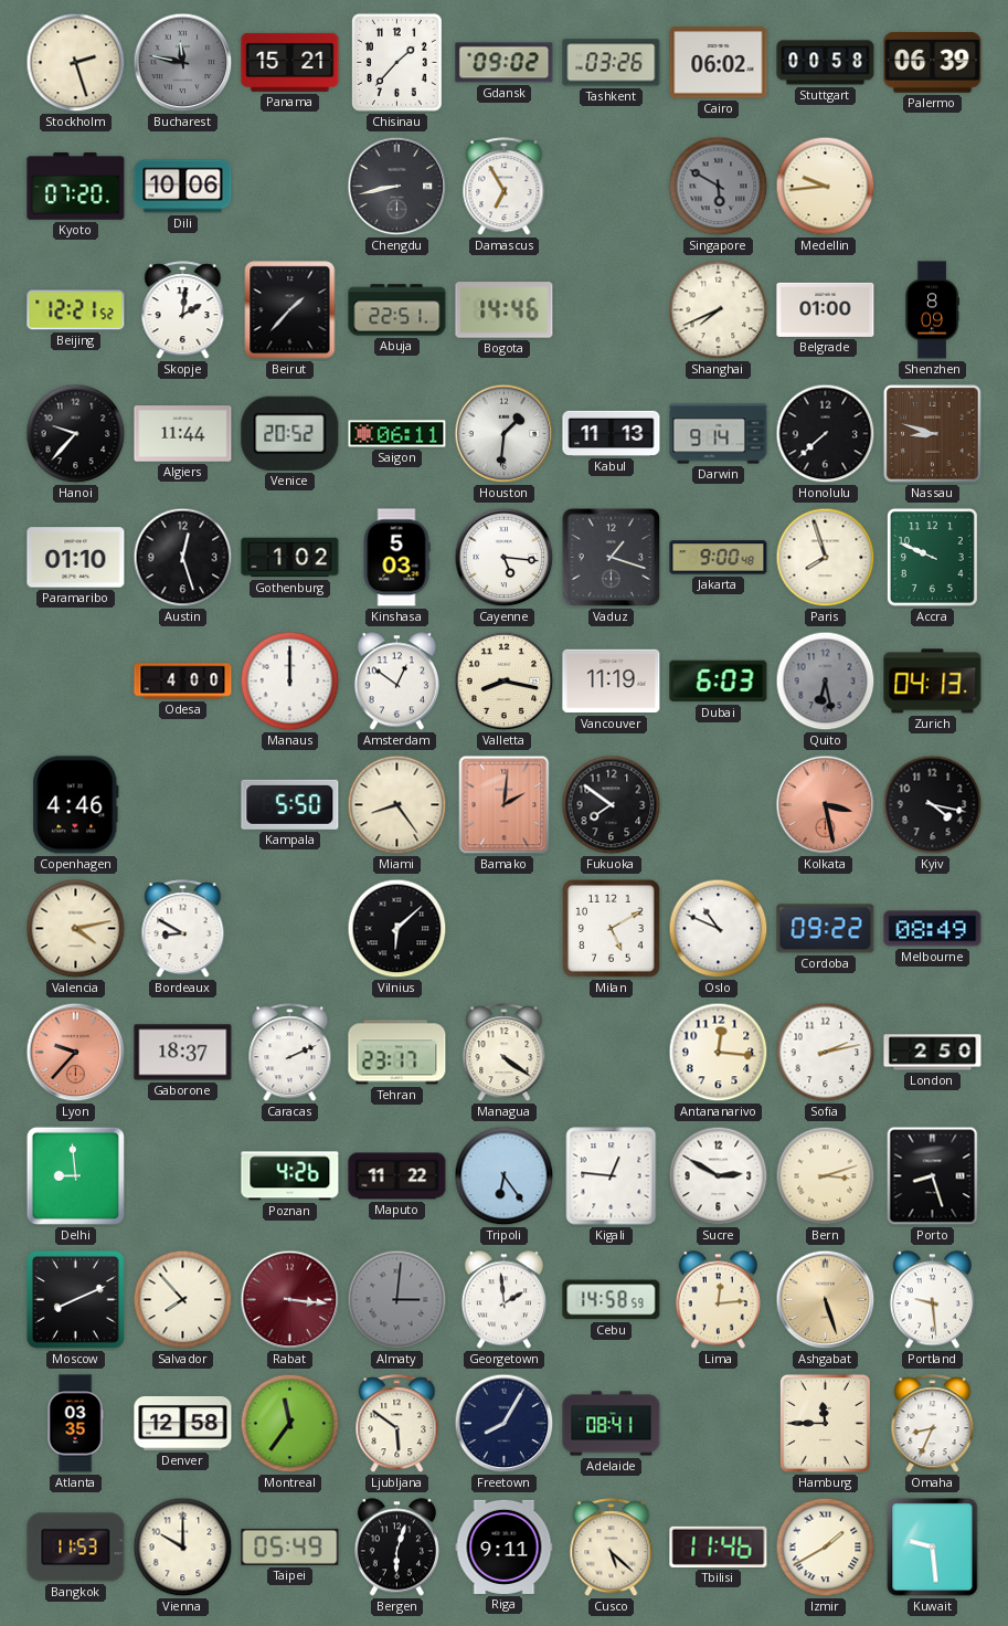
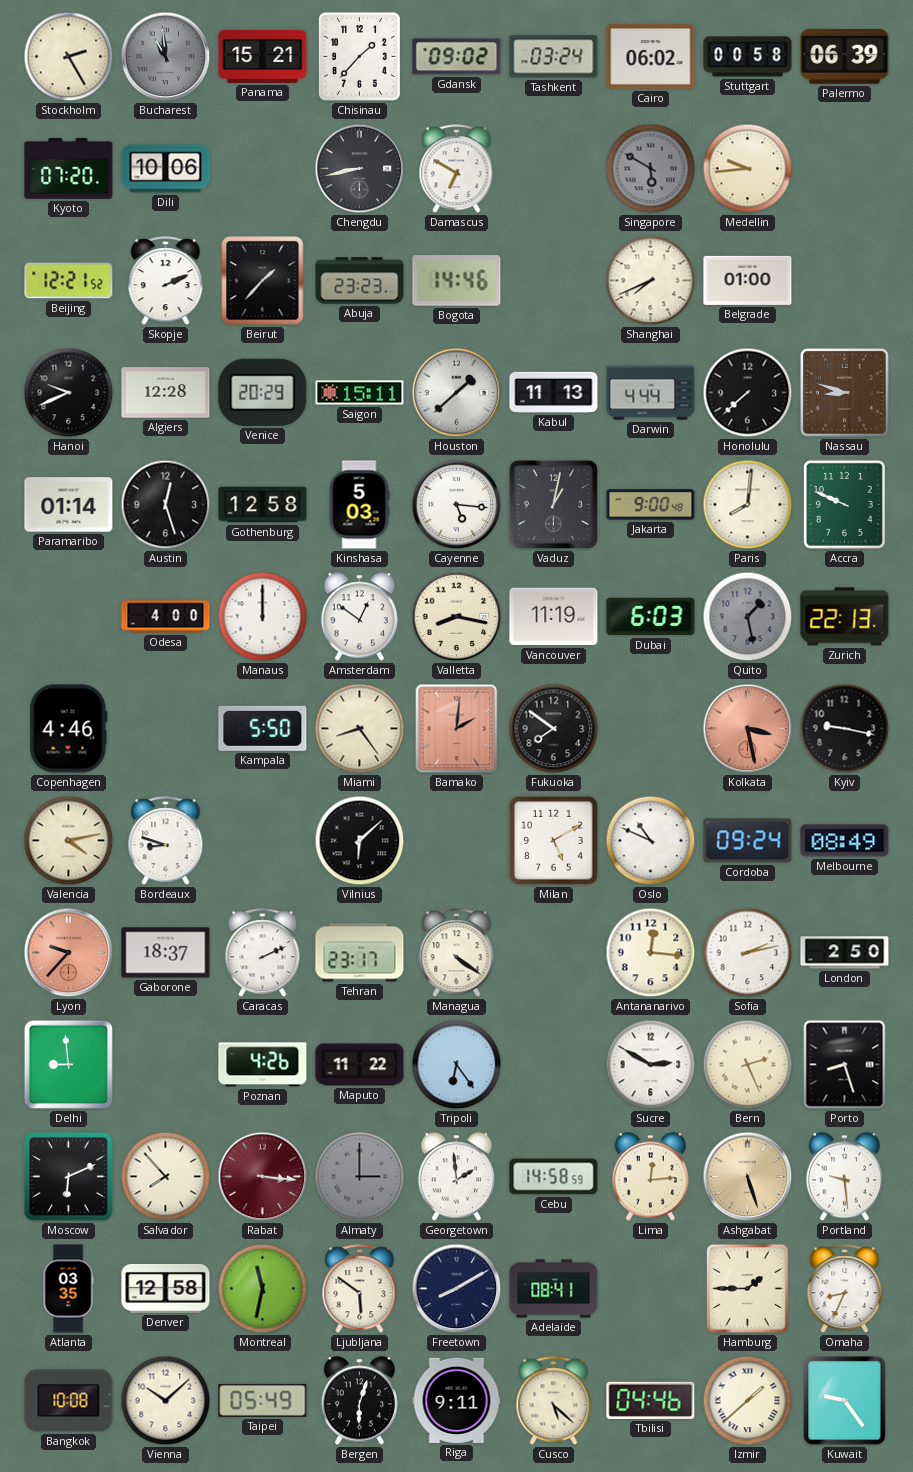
Stockholm: 2:27 -> 2:25 (69, 57)
Bucharest: 11:47 -> 10:59 (166, 57)
Tashkent: 03:26 -> 03:24 (554, 57)
Damascus: 6:55 -> 6:50 (457, 169)
Skopje: 2:01 -> 2:11 (166, 281)
Abuja: 22:51 -> 23:23 (360, 281)
Shenzhen: 8:09 -> none (932, 310)
Hanoi: 9:37 -> 9:41 (69, 393)
Algiers: 11:44 -> 12:28 (166, 393)
Venice: 20:52 -> 20:29 (263, 392)
Saigon: 06:11 -> 15:11 (360, 393)
Houston: 1:31 -> 1:38 (457, 393)
Darwin: 9:14 -> 4:44 (651, 393)
Paramaribo: 01:10 -> 01:14 (69, 505)
Gothenburg: 1:02 -> 12:58 (263, 505)
Vaduz: 1:18 -> 1:02 (553, 504)
Paris: 7:57 -> 8:01 (748, 505)
Quito: 6:28 -> 1:28 (748, 617)
Zurich: 04:13 -> 22:13 (845, 617)
Kyiv: 4:17 -> 9:17 (845, 729)
Bordeaux: 8:50 -> 8:48 (166, 841)
Cordoba: 09:22 -> 09:24 (748, 841)
Kigali: 12:46 -> none (612, 1176)
Bern: 3:12 -> 2:26 (748, 1065)
Moscow: 8:11 -> 6:11 (68, 1176)
Almaty: 3:01 -> 3:00 (360, 1177)
Montreal: 11:36 -> 11:32 (263, 1289)
Freetown: 8:05 -> 8:10 (457, 1289)
Hamburg: 11:45 -> 1:45 (747, 1288)
Bangkok: 11:53 -> 10:08 (69, 1401)
Vienna: 10:00 -> 10:08 (166, 1401)
Tbilisi: 11:46 -> 04:46 (651, 1400)
Izmir: 1:40 -> 1:38 (748, 1401)
Kuwait: 9:29 -> 9:24 (845, 1401)
